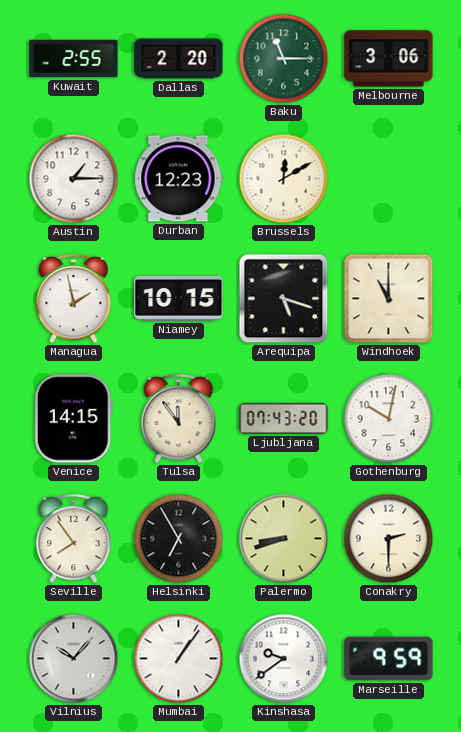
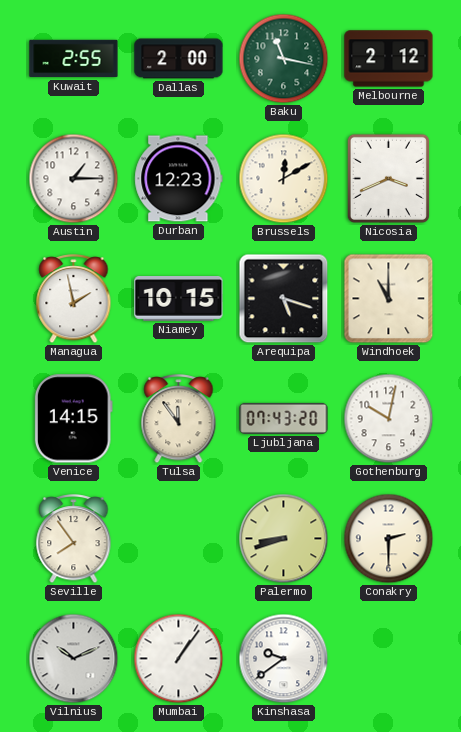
Dallas: 2:20 -> 2:00 (179, 59)
Baku: 11:15 -> 11:17 (284, 59)
Melbourne: 3:06 -> 2:12 (389, 59)
Nicosia: none -> 3:41 (388, 178)
Helsinki: 6:55 -> none (179, 539)
Vilnius: 10:07 -> 10:11 (74, 659)
Marseille: 9:59 -> none (389, 659)
